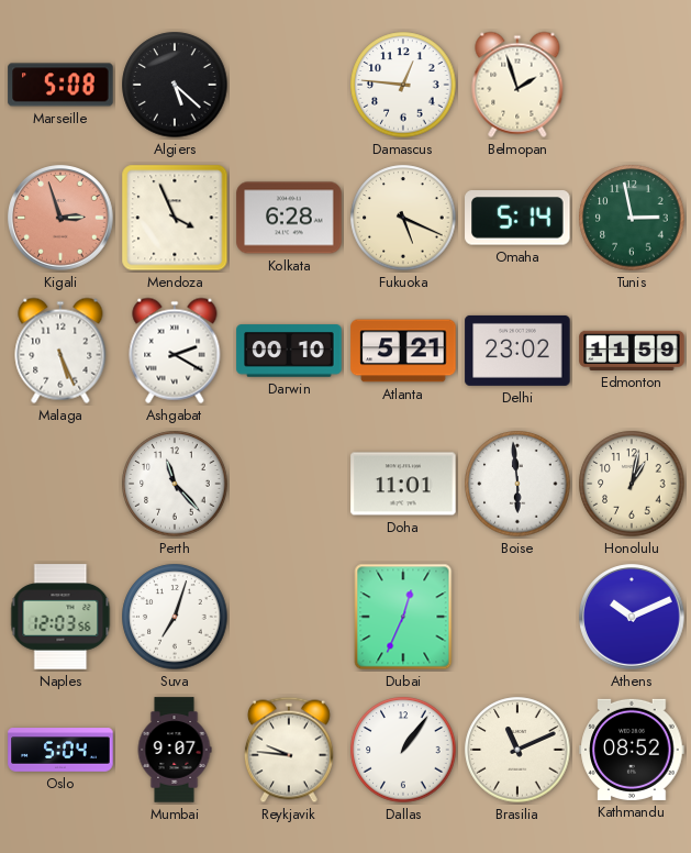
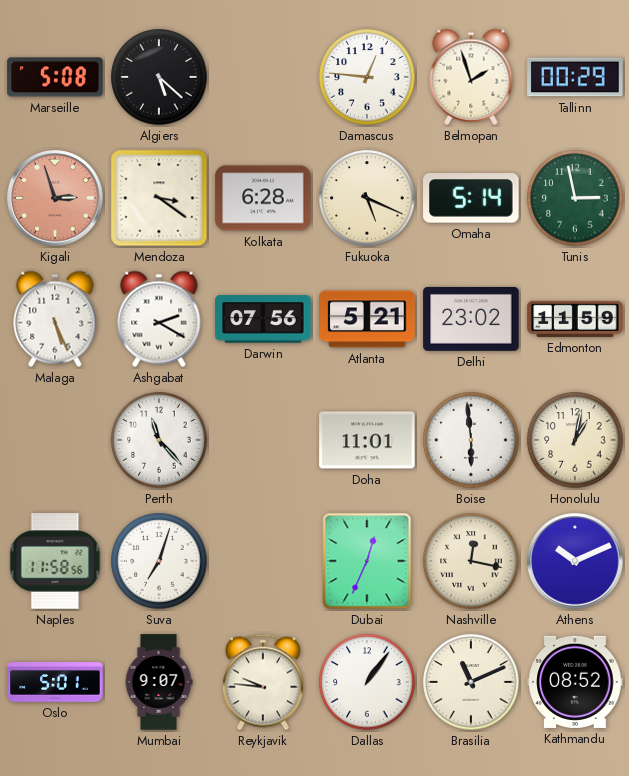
Tallinn: none -> 00:29 (575, 77)
Mendoza: 3:56 -> 3:21 (159, 198)
Darwin: 00:10 -> 07:56 (263, 319)
Naples: 12:03 -> 11:58 (55, 561)
Nashville: none -> 12:17 (471, 561)
Oslo: 5:04 -> 5:01 (55, 682)
